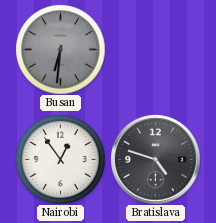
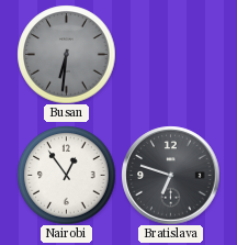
Bratislava: 4:48 -> 6:48 (170, 175)
